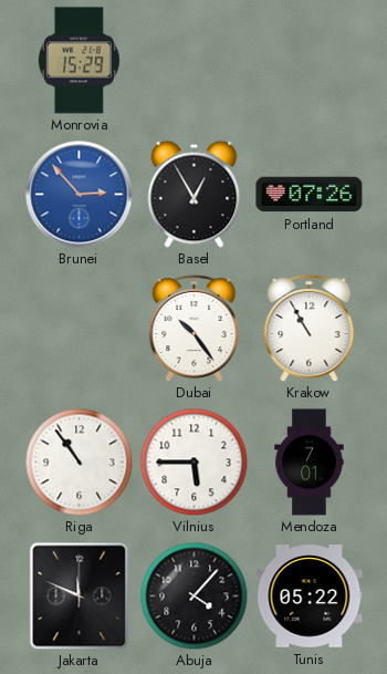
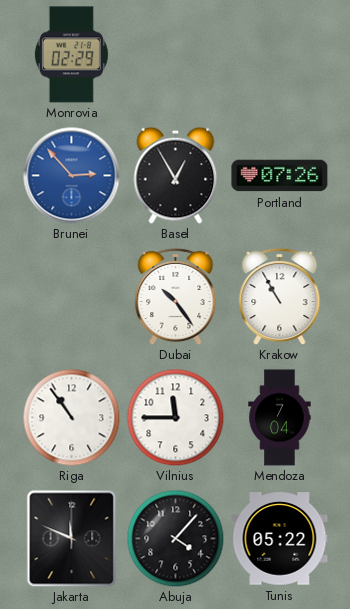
Monrovia: 15:29 -> 02:29 (71, 55)
Vilnius: 5:45 -> 11:45 (175, 417)
Mendoza: 7:01 -> 7:04 (280, 418)
